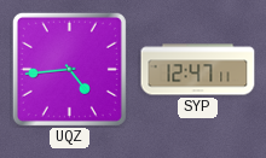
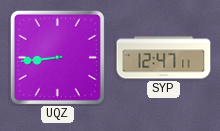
UQZ: 4:44 -> 8:44 (57, 57)
